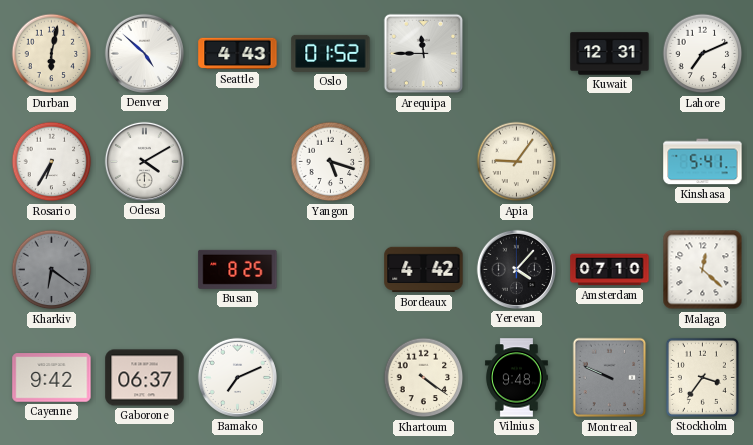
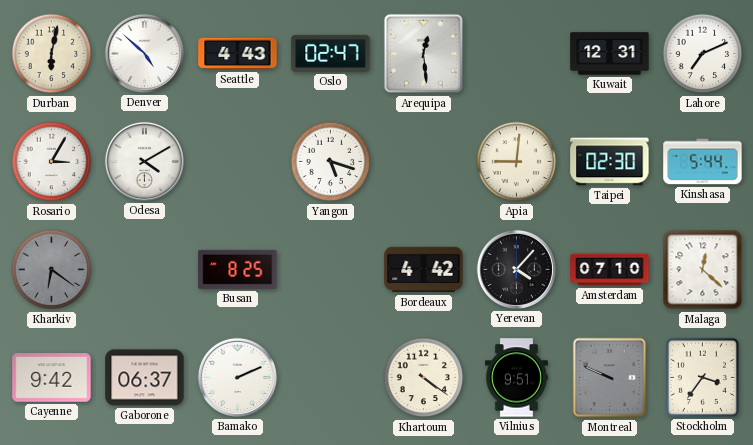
Oslo: 01:52 -> 02:47 (331, 53)
Arequipa: 11:45 -> 12:29 (424, 54)
Rosario: 6:35 -> 3:05 (52, 162)
Apia: 9:06 -> 9:01 (517, 162)
Taipei: none -> 02:30 (610, 162)
Kinshasa: 5:41 -> 5:44 (703, 162)
Bamako: 7:11 -> 2:11 (237, 377)
Vilnius: 9:48 -> 9:51 (516, 378)
